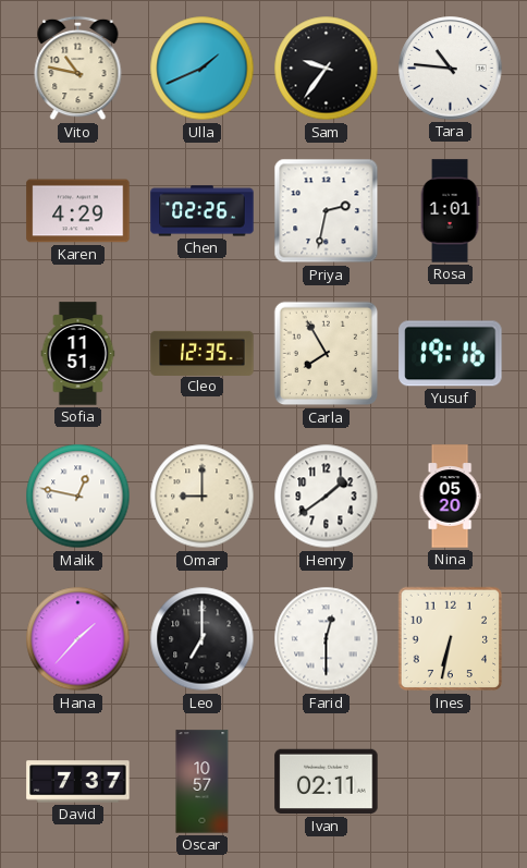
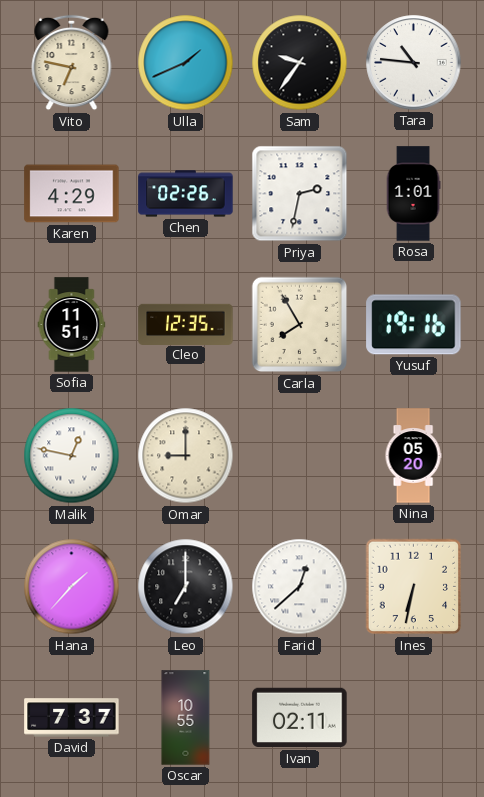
Vito: 10:47 -> 6:47 (72, 63)
Henry: 1:39 -> none (327, 497)
Farid: 12:30 -> 12:38 (300, 587)
Oscar: 10:57 -> 10:55 (186, 718)
